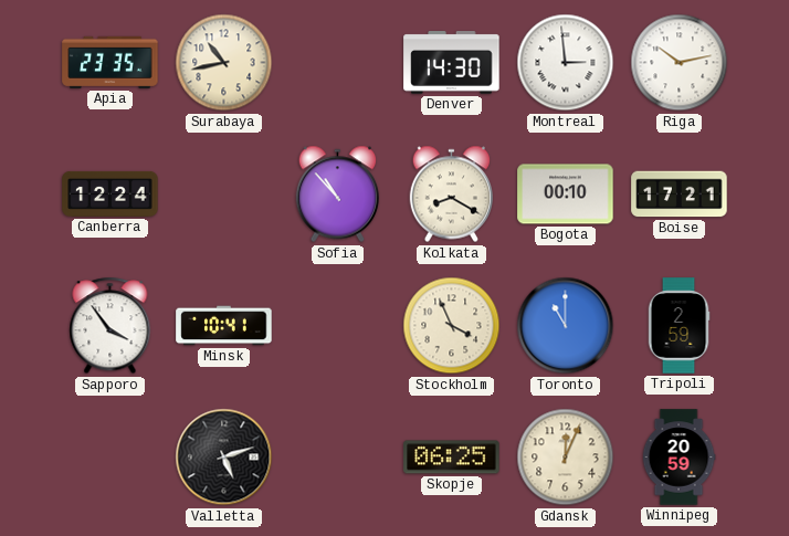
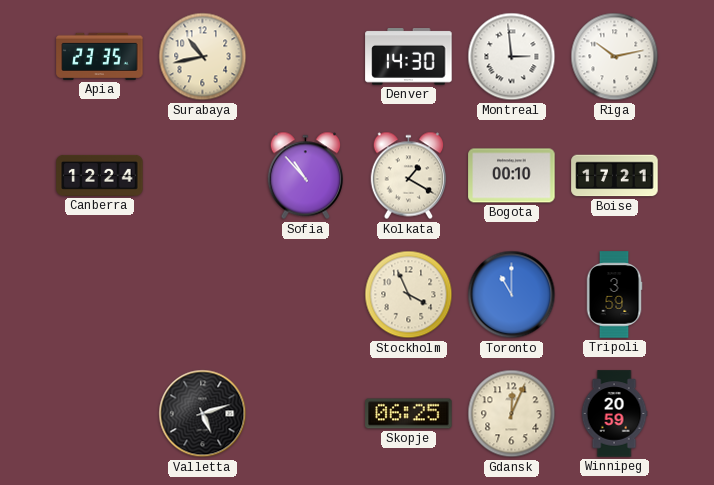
Kolkata: 8:20 -> 1:20 (409, 176)
Sapporo: 3:54 -> none (111, 326)
Minsk: 10:41 -> none (224, 326)
Tripoli: 2:59 -> 3:59 (614, 295)
